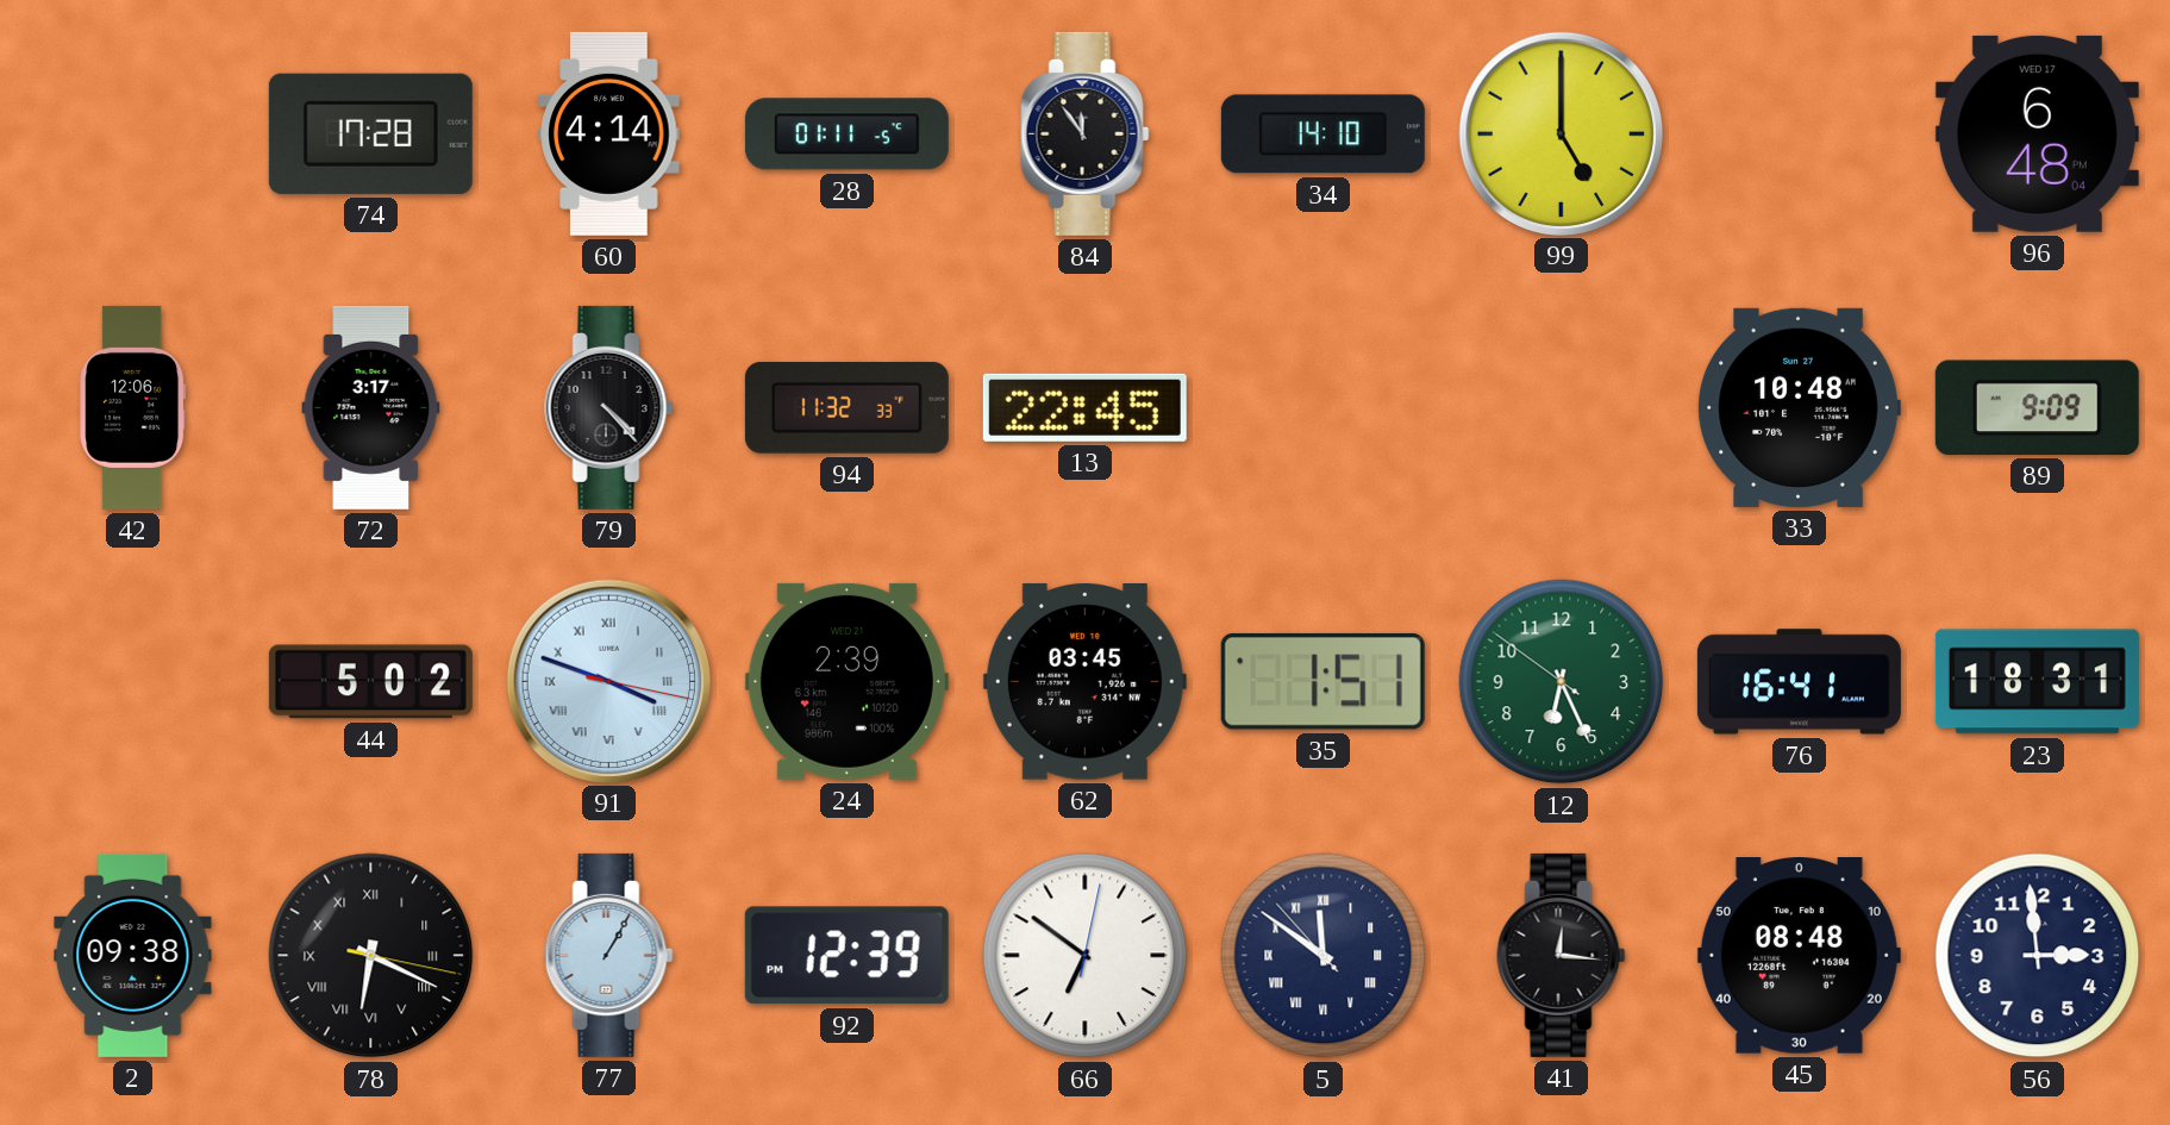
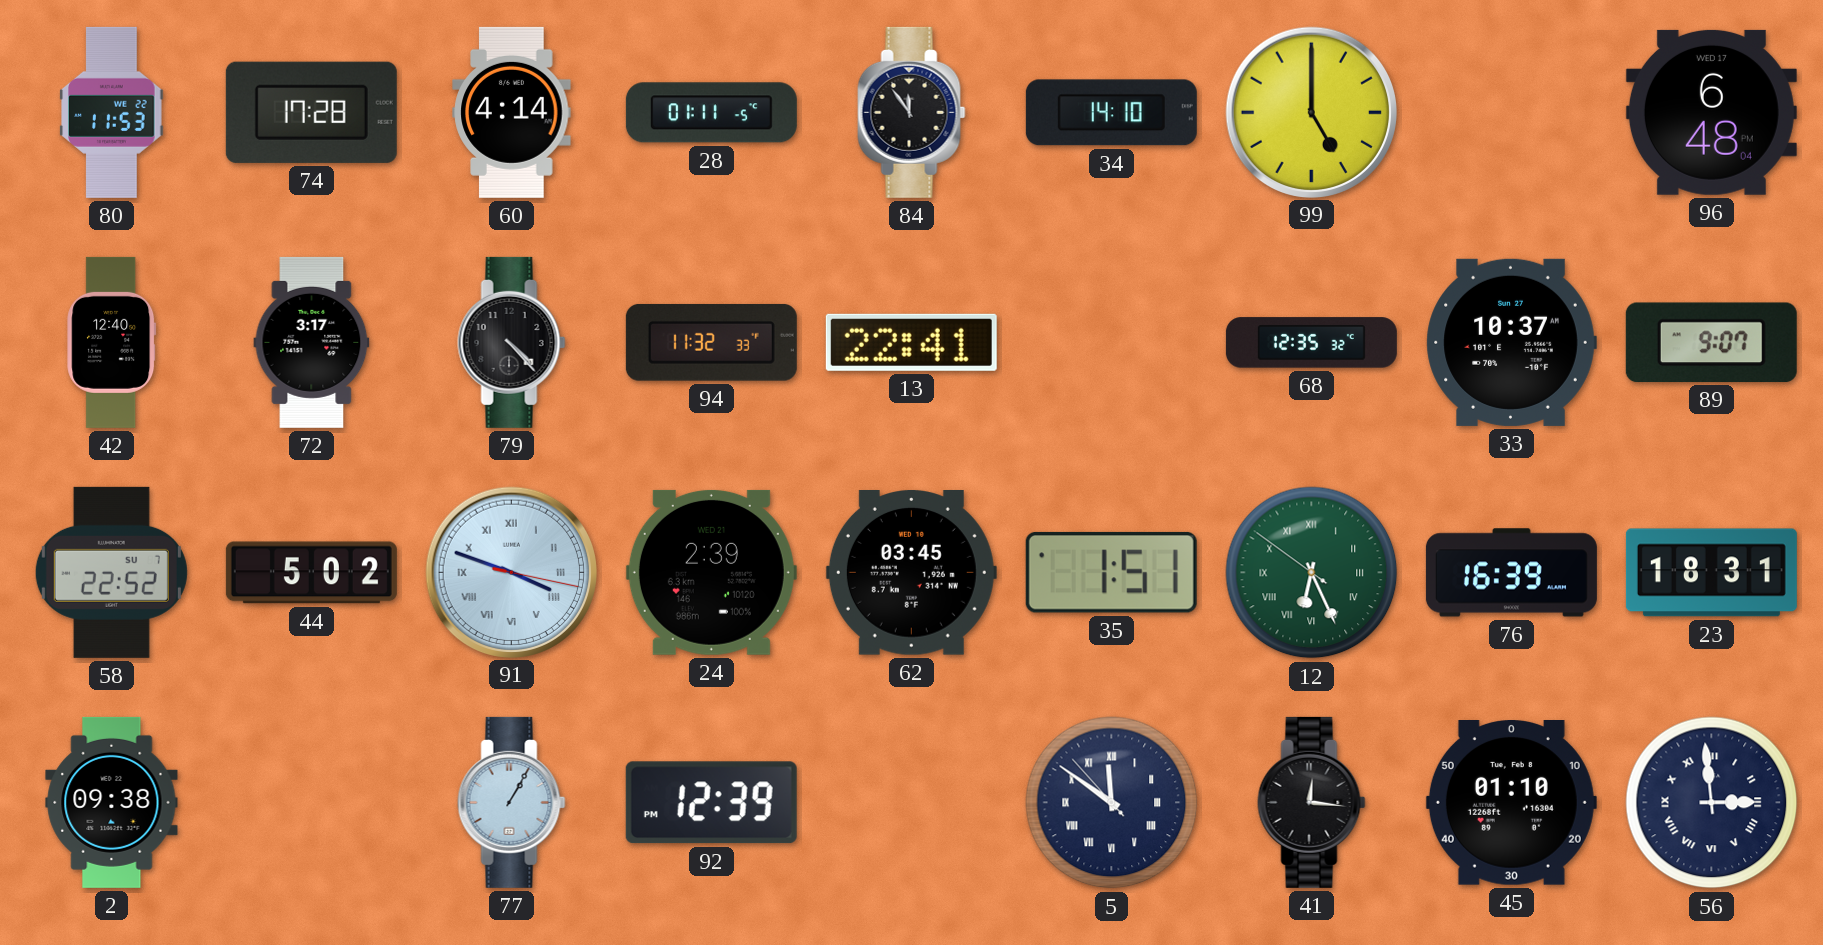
80: none -> 11:53 (112, 112)
42: 12:06 -> 12:40 (112, 342)
13: 22:45 -> 22:41 (911, 342)
68: none -> 12:35 (1311, 343)
33: 10:48 -> 10:37 (1511, 342)
89: 9:09 -> 9:07 (1711, 342)
58: none -> 22:52 (111, 572)
12 numerals: Arabic -> Roman (1312, 573)
76: 16:41 -> 16:39 (1511, 573)
78: 6:19 -> none (371, 956)
66: 6:51 -> none (1086, 956)
45: 08:48 -> 01:10 (1511, 803)
56 numerals: Arabic -> Roman (1712, 803)
